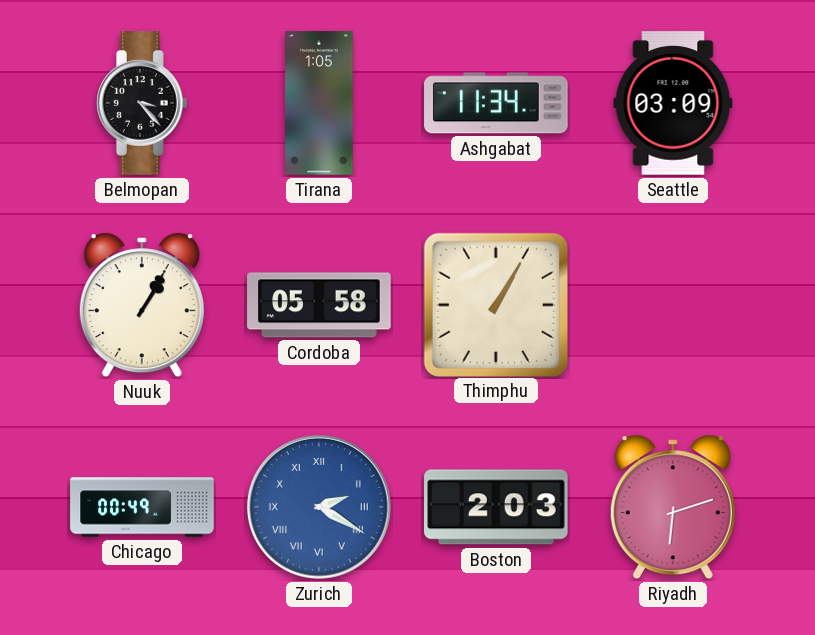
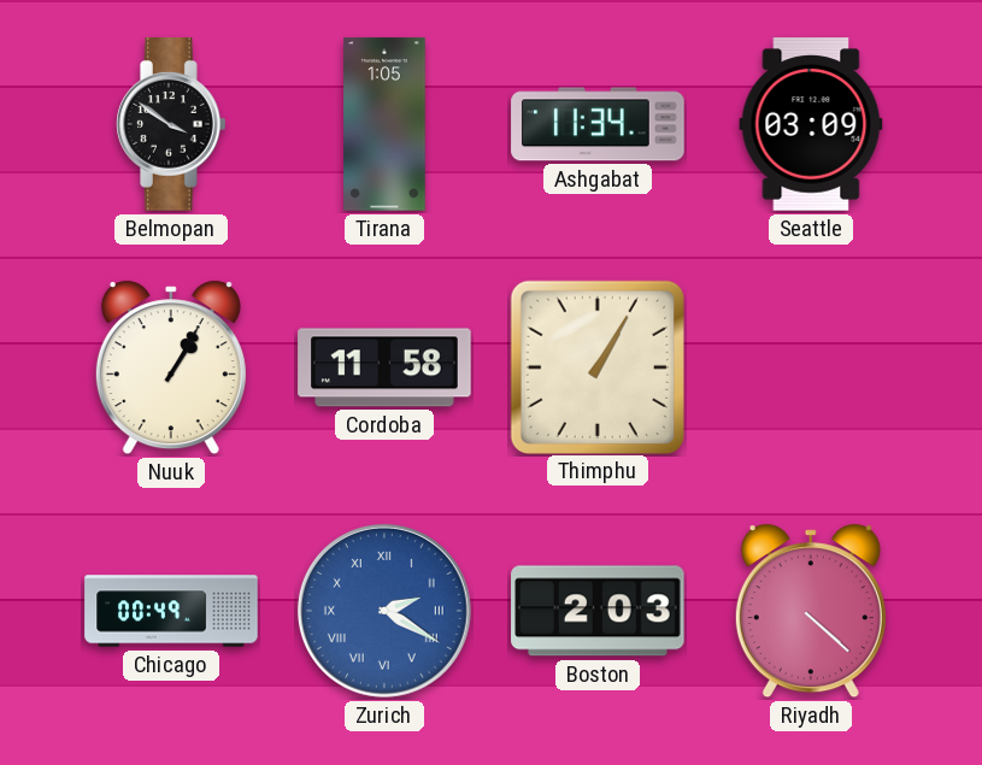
Belmopan: 3:23 -> 3:51 (171, 124)
Cordoba: 05:58 -> 11:58 (384, 367)
Riyadh: 6:12 -> 4:22 (811, 611)
